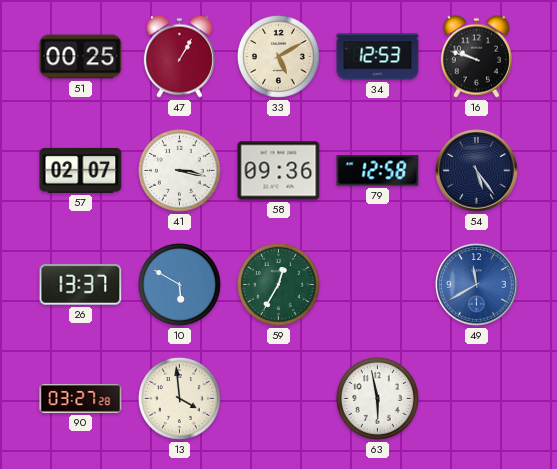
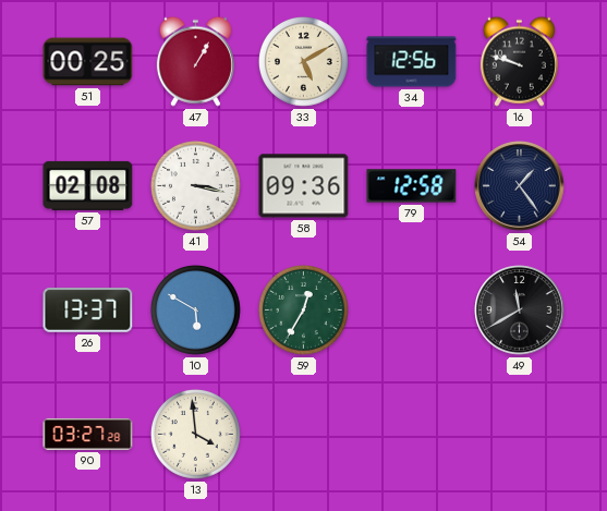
34: 12:53 -> 12:56 (412, 62)
57: 02:07 -> 02:08 (88, 185)
54: 5:24 -> 1:24 (520, 186)
49 dial: blue -> black (520, 311)
63: 5:58 -> none (377, 398)
